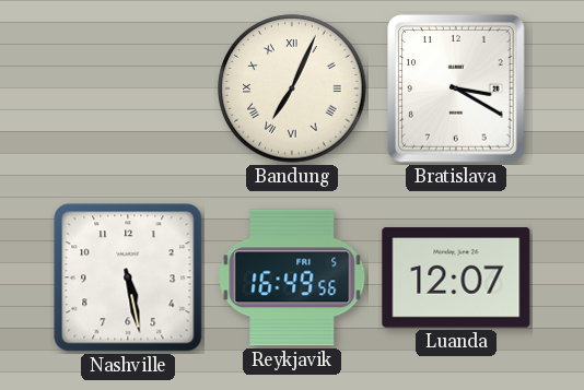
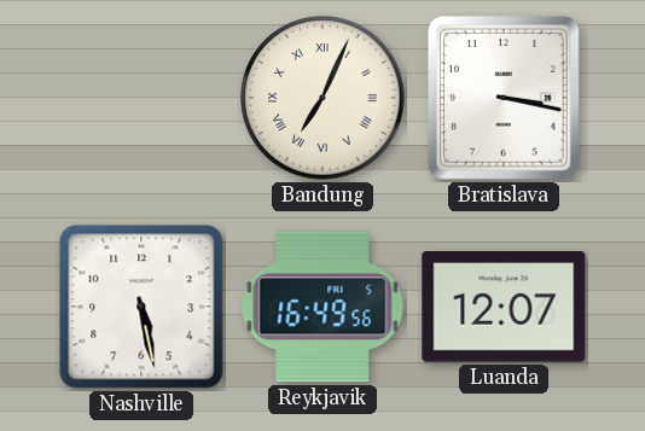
Bratislava: 3:20 -> 3:17 (505, 98)
